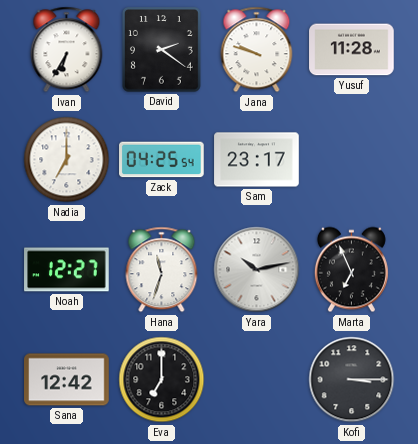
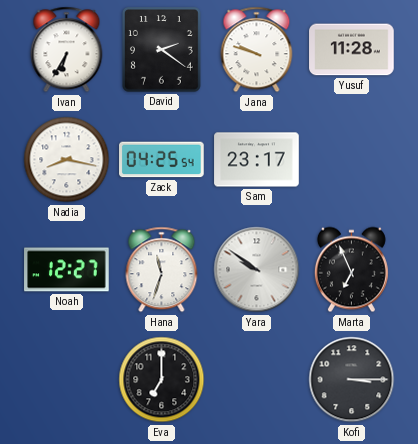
Nadia: 7:00 -> 8:17 (67, 160)
Yara: 10:13 -> 9:51 (257, 270)
Sana: 12:42 -> none (67, 380)
